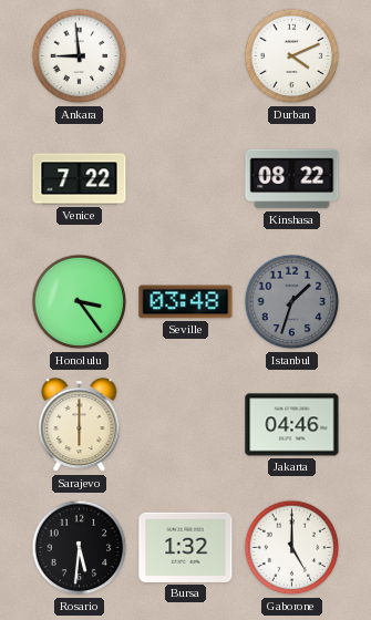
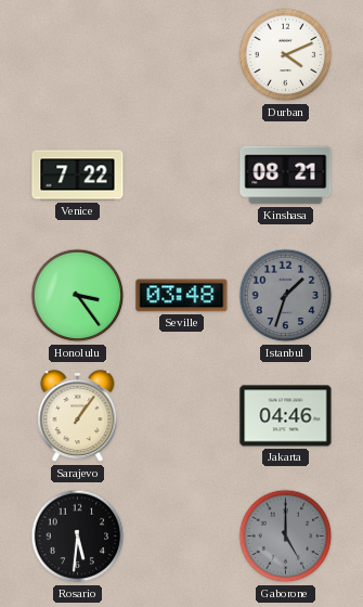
Ankara: 8:59 -> none (80, 56)
Kinshasa: 08:22 -> 08:21 (286, 176)
Sarajevo: 6:00 -> 1:06 (78, 416)
Bursa: 1:32 -> none (186, 547)
Gaborone dial: white -> grey (286, 537)
